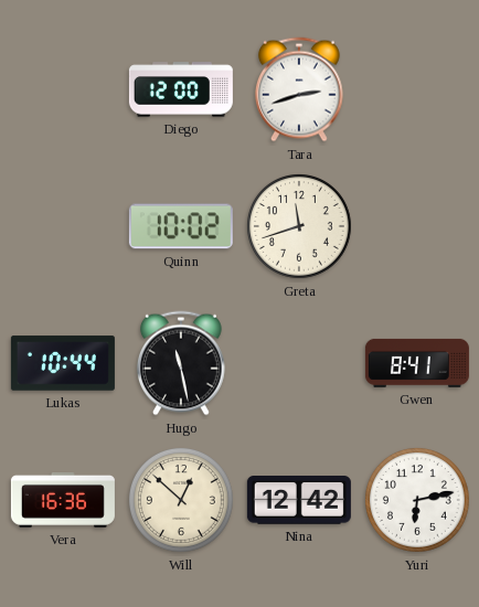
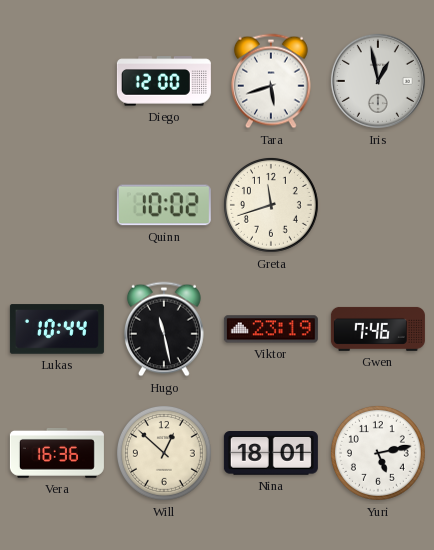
Tara: 2:42 -> 5:42 (271, 81)
Iris: none -> 12:58 (378, 81)
Viktor: none -> 23:19 (271, 329)
Gwen: 8:41 -> 7:46 (378, 329)
Nina: 12:42 -> 18:01 (271, 454)
Yuri: 6:13 -> 5:13 (378, 453)
